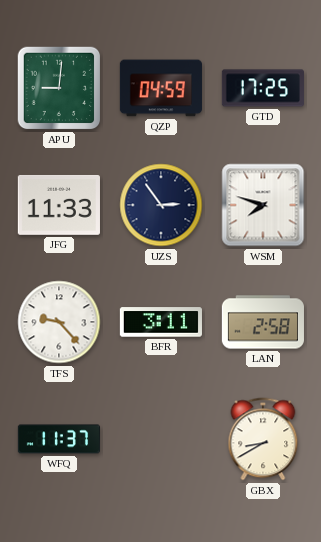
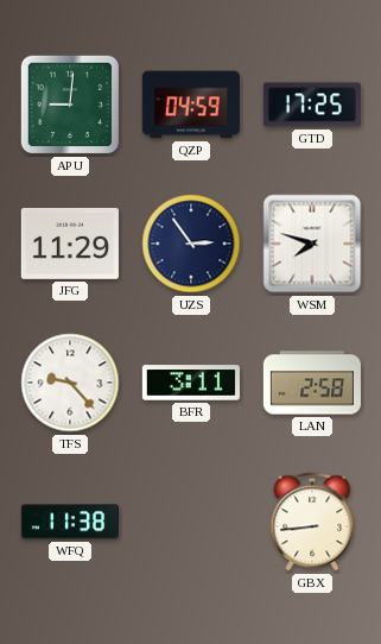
JFG: 11:33 -> 11:29 (70, 244)
WFQ: 11:37 -> 11:38 (70, 522)
GBX: 8:40 -> 8:44 (312, 522)
